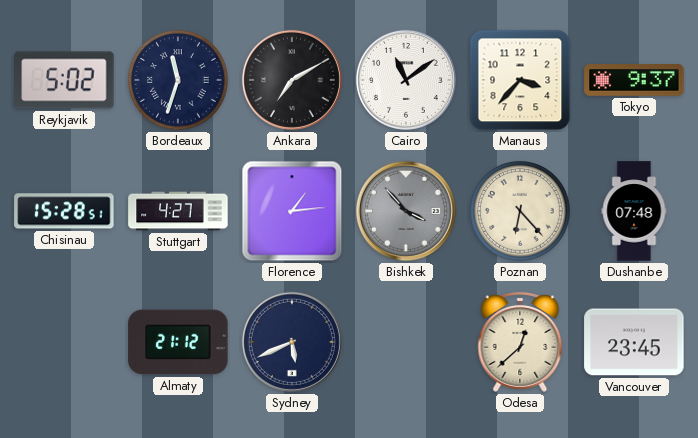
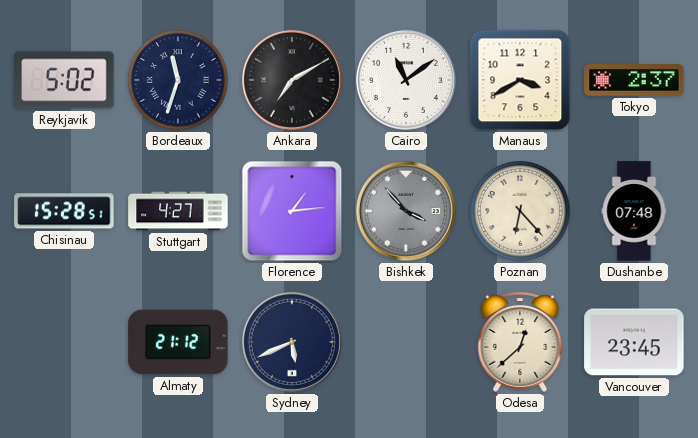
Manaus: 3:37 -> 3:40 (520, 80)
Tokyo: 9:37 -> 2:37 (634, 80)
